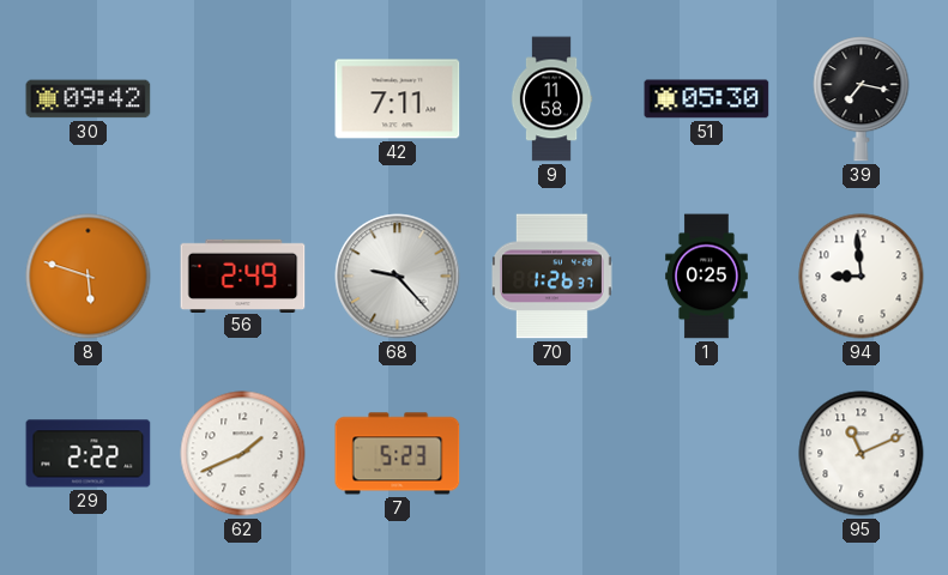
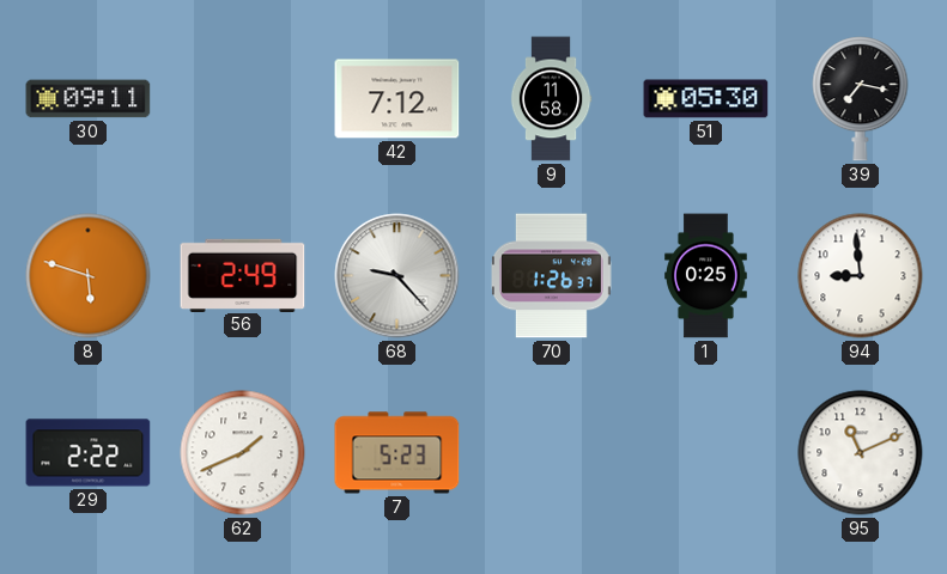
30: 09:42 -> 09:11 (89, 99)
42: 7:11 -> 7:12 (397, 99)
